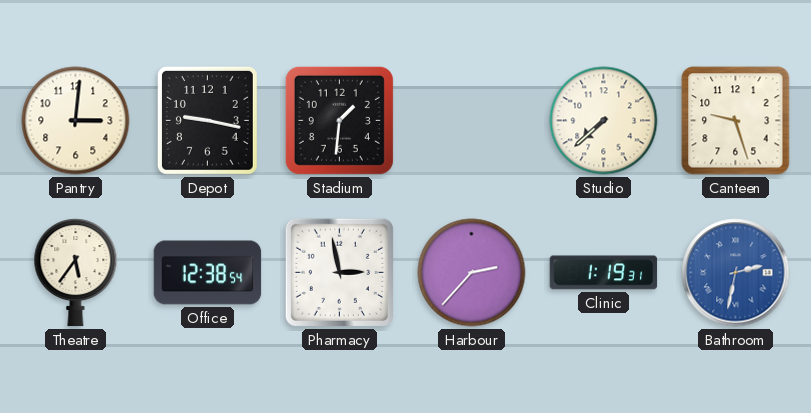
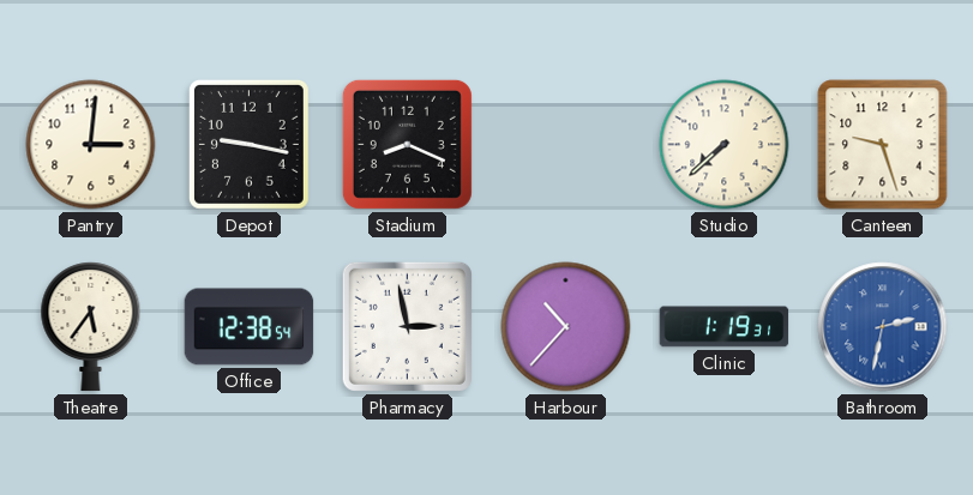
Stadium: 1:31 -> 8:19 (407, 144)
Harbour: 2:37 -> 10:37 (566, 327)
